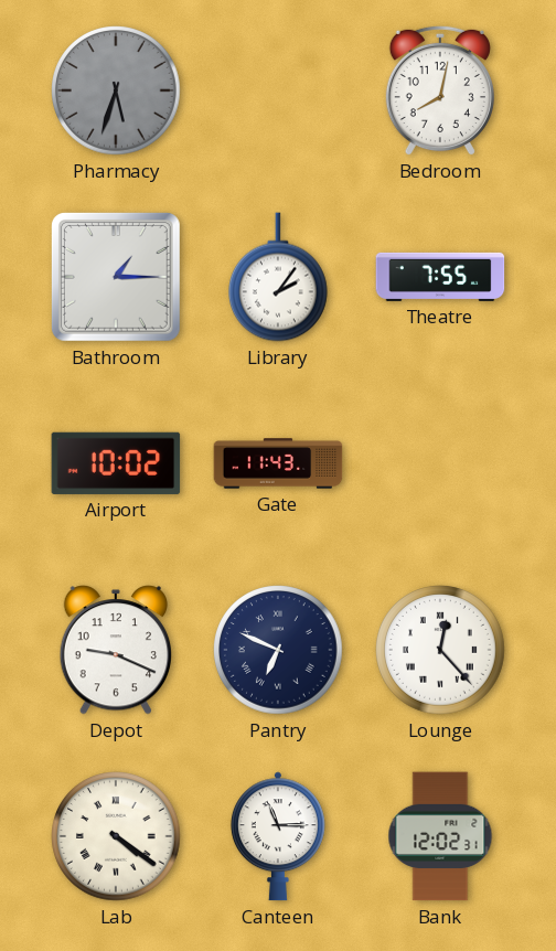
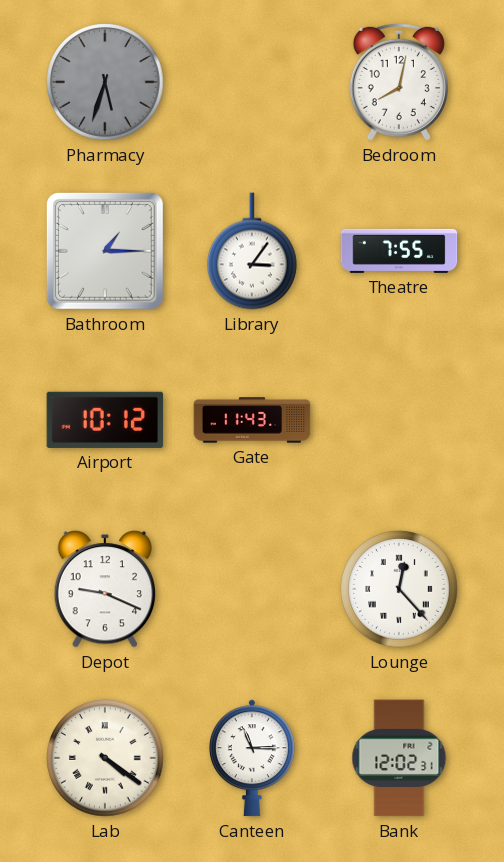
Library: 2:06 -> 3:06 (253, 251)
Airport: 10:02 -> 10:12 (105, 420)
Pantry: 6:49 -> none (278, 650)
